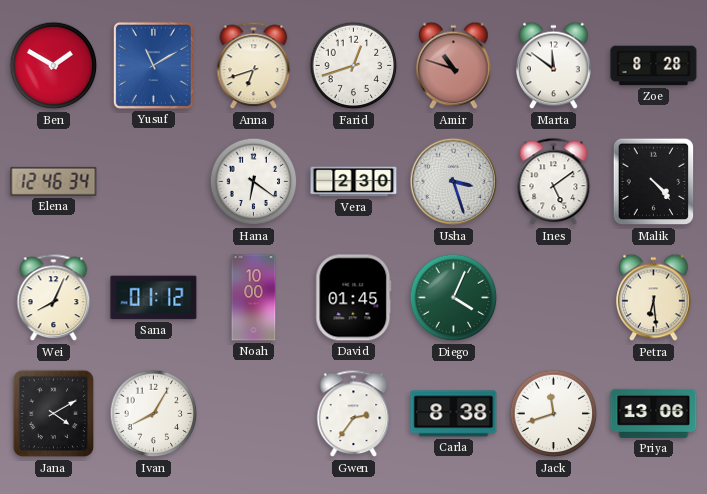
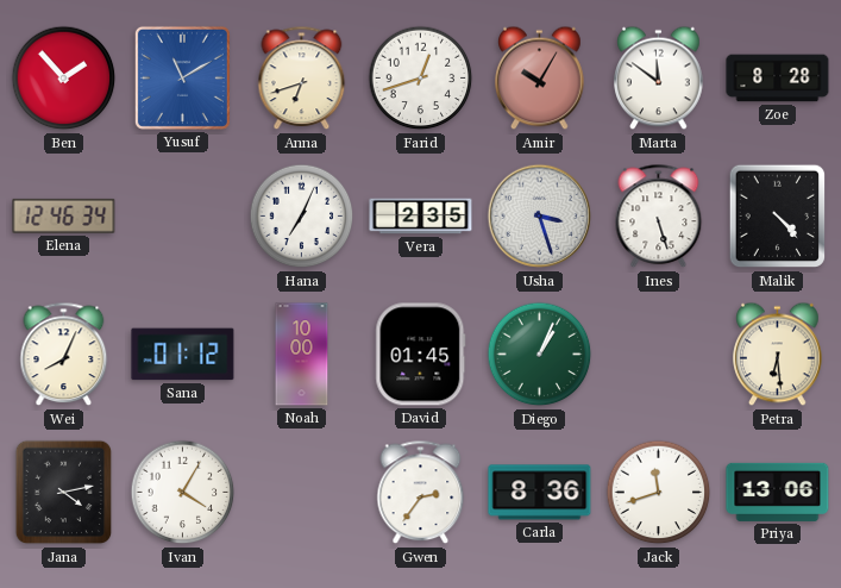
Ben: 1:50 -> 1:53 (64, 79)
Amir: 10:48 -> 10:05 (540, 79)
Hana: 6:21 -> 7:04 (302, 217)
Vera: 2:30 -> 2:35 (421, 217)
Ines: 5:09 -> 5:27 (659, 217)
Diego: 4:04 -> 1:04 (540, 355)
Jana: 4:10 -> 4:13 (64, 493)
Ivan: 8:05 -> 4:05 (183, 493)
Carla: 8:38 -> 8:36 (540, 493)
